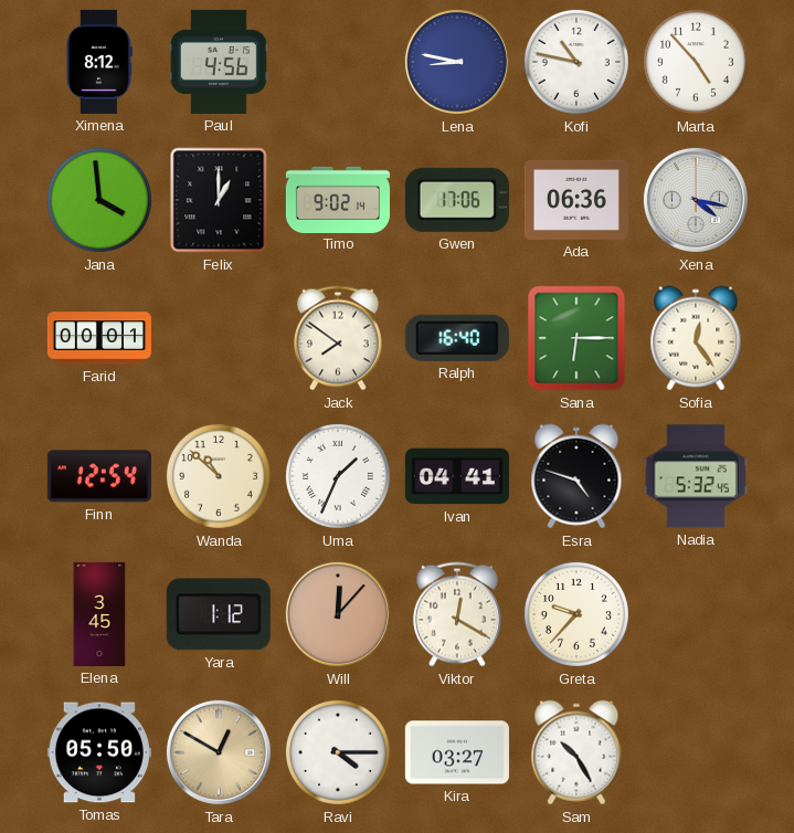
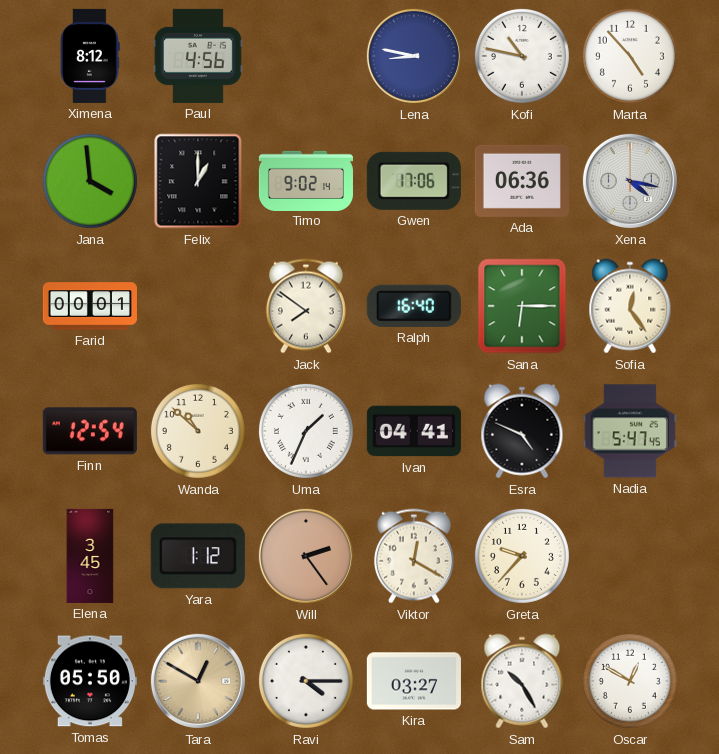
Esra: 4:48 -> 4:49 (522, 431)
Nadia: 5:32 -> 5:47 (630, 431)
Will: 12:07 -> 2:24 (306, 556)
Oscar: none -> 12:50 (630, 681)
